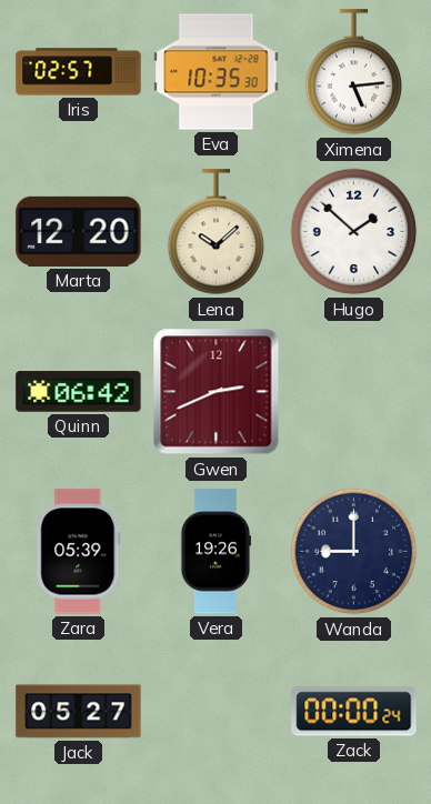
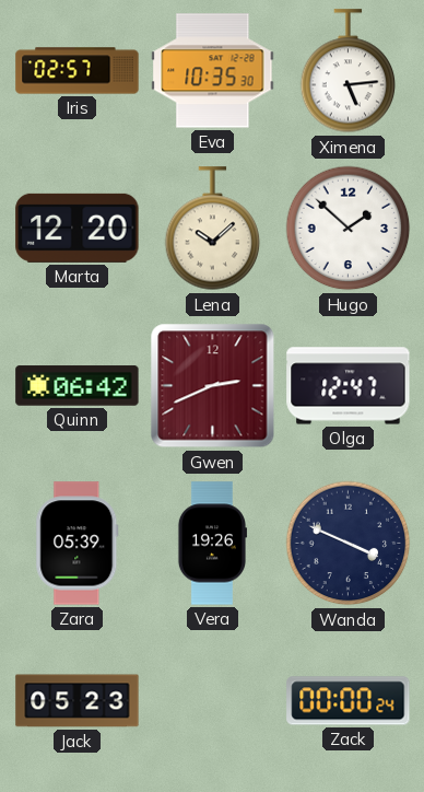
Olga: none -> 12:47 (349, 386)
Wanda: 9:00 -> 3:49 (349, 544)
Jack: 05:27 -> 05:23 (78, 701)
